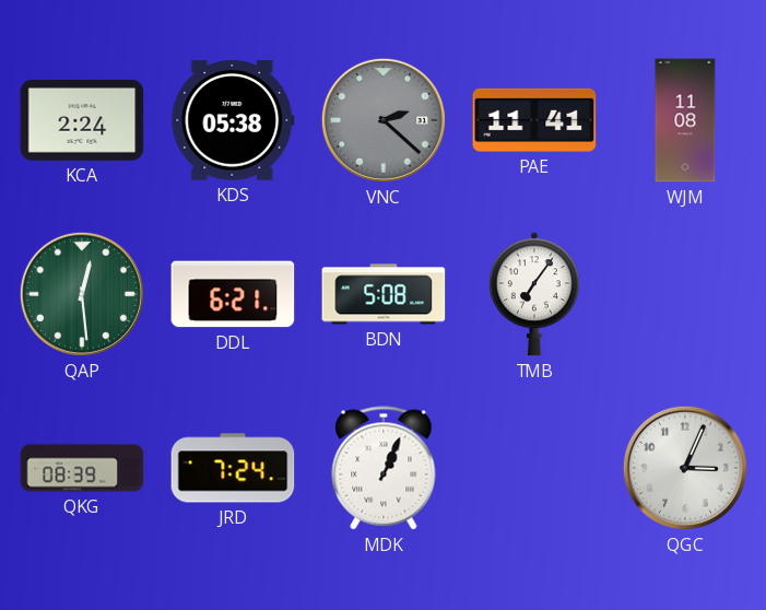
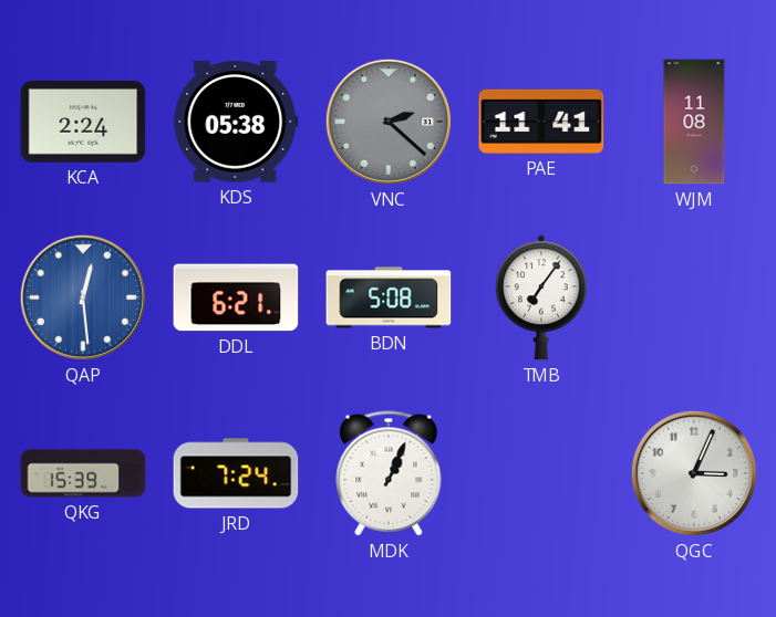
QAP dial: green -> blue (83, 297)
QKG: 08:39 -> 15:39 (83, 473)
